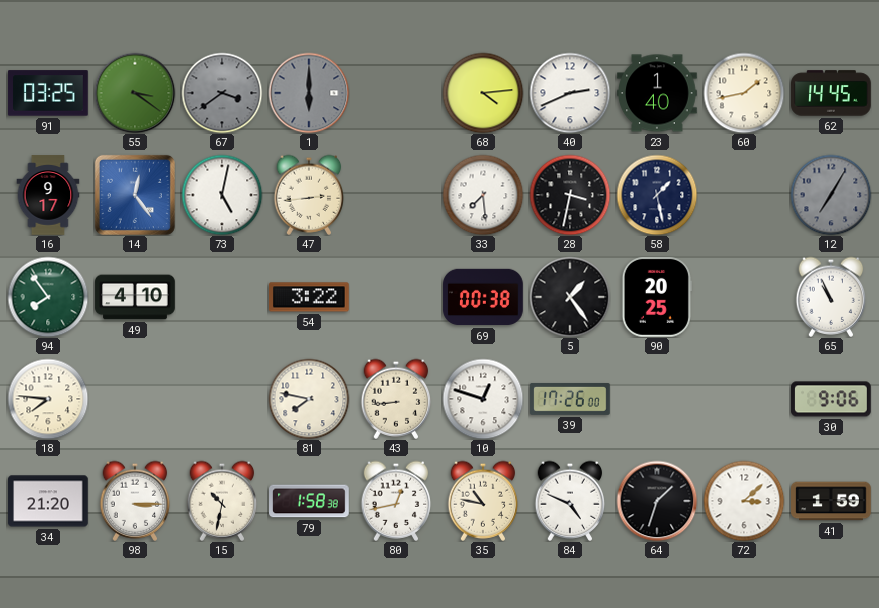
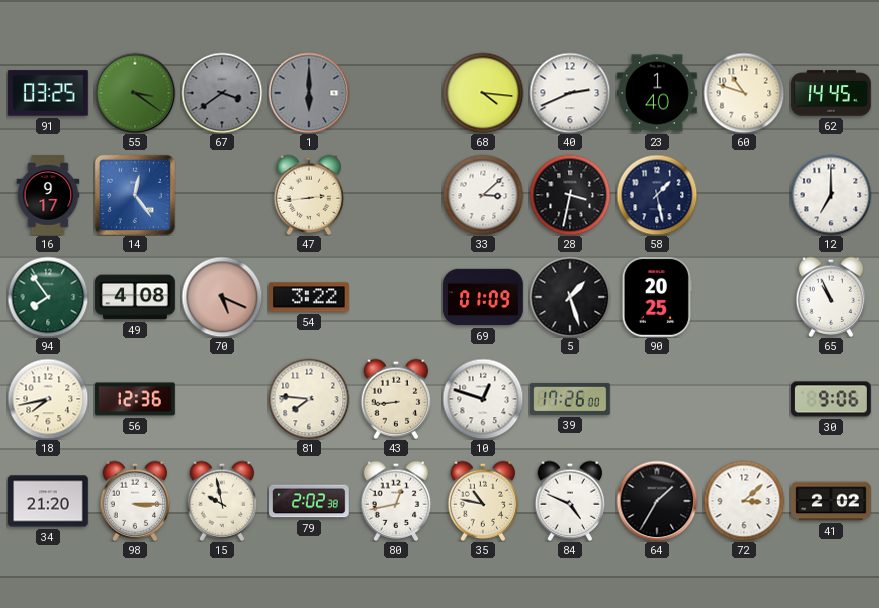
68: 4:14 -> 4:16 (483, 93)
60: 1:43 -> 10:48 (744, 93)
73: 5:02 -> none (222, 195)
33: 7:29 -> 3:08 (483, 195)
12: 7:05 -> 7:00 (831, 195)
12 dial: grey -> white (831, 195)
49: 4:10 -> 4:08 (135, 297)
70: none -> 5:19 (222, 297)
69: 00:38 -> 01:09 (483, 297)
5: 1:24 -> 1:27 (570, 297)
18: 7:46 -> 7:43 (48, 399)
56: none -> 12:36 (135, 399)
81: 7:47 -> 7:46 (309, 399)
15: 10:32 -> 9:58 (222, 501)
79: 1:58 -> 2:02 (309, 501)
64: 1:33 -> 1:35 (657, 501)
41: 1:59 -> 2:02 (831, 501)
